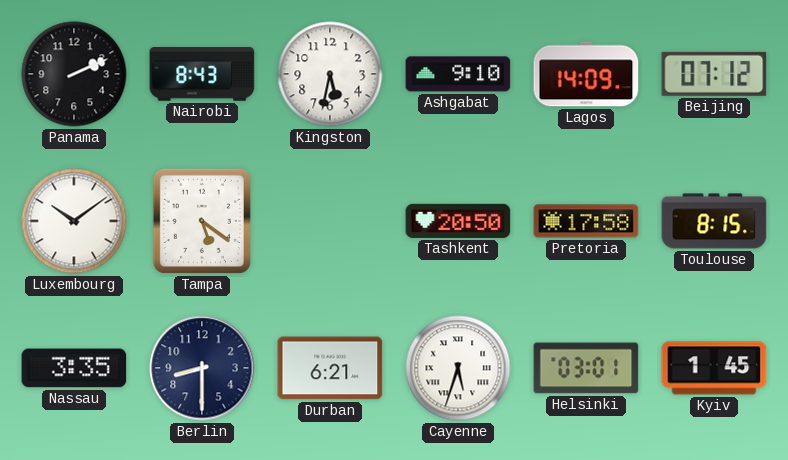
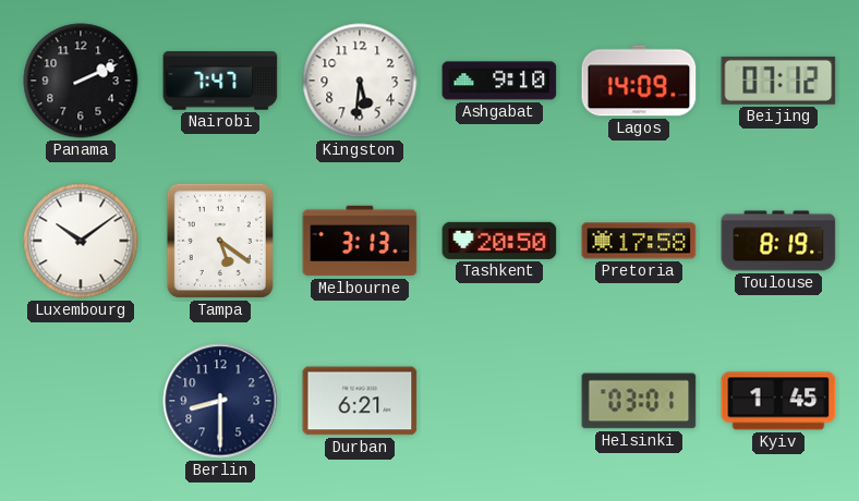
Nairobi: 8:43 -> 7:47 (220, 81)
Kingston: 5:32 -> 5:31 (360, 81)
Melbourne: none -> 3:13 (360, 241)
Toulouse: 8:15 -> 8:19 (778, 241)
Nassau: 3:35 -> none (74, 368)
Cayenne: 5:33 -> none (458, 368)
